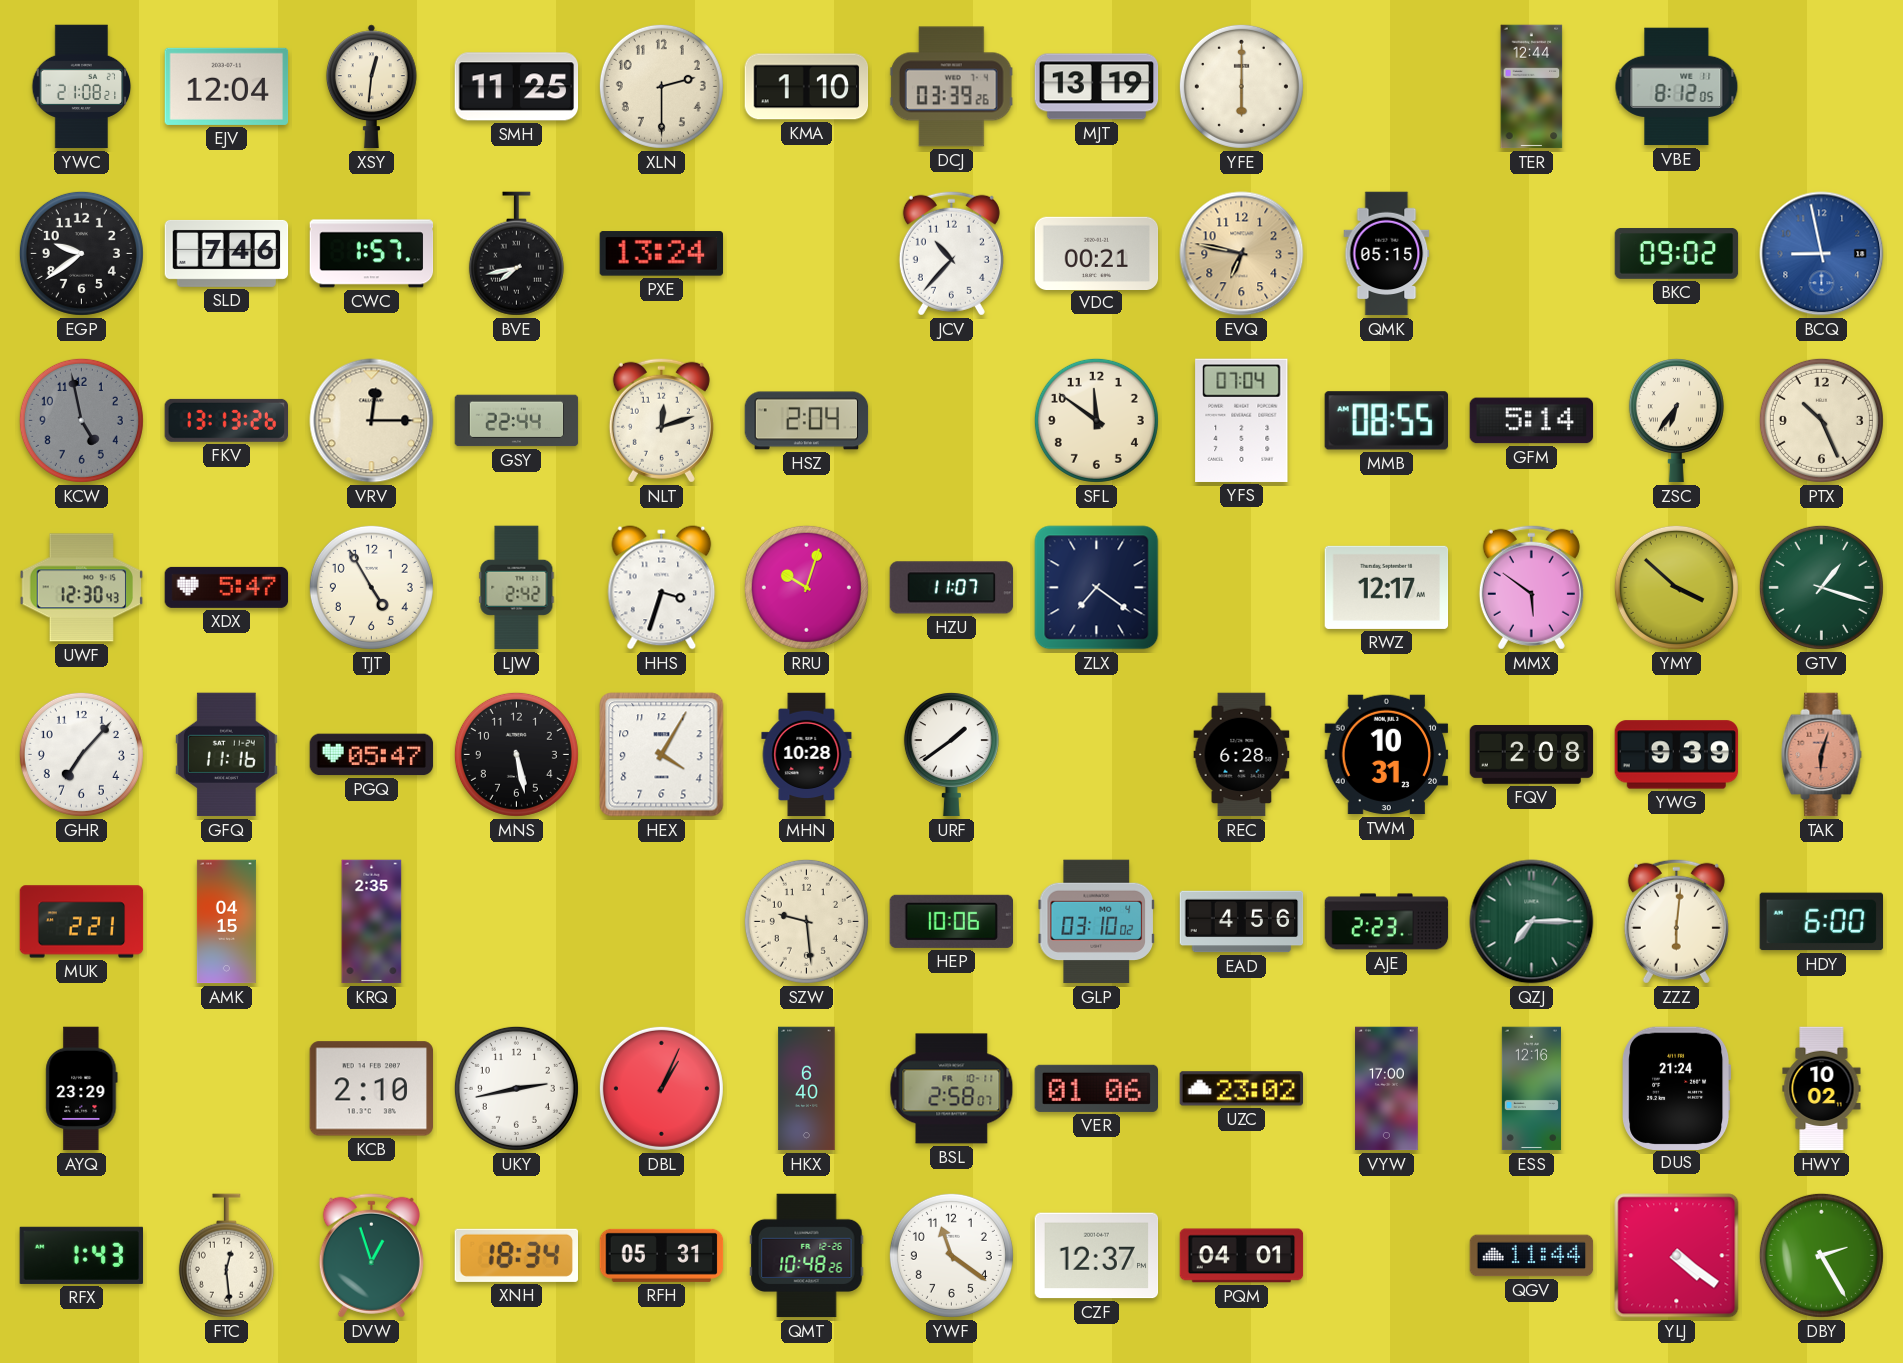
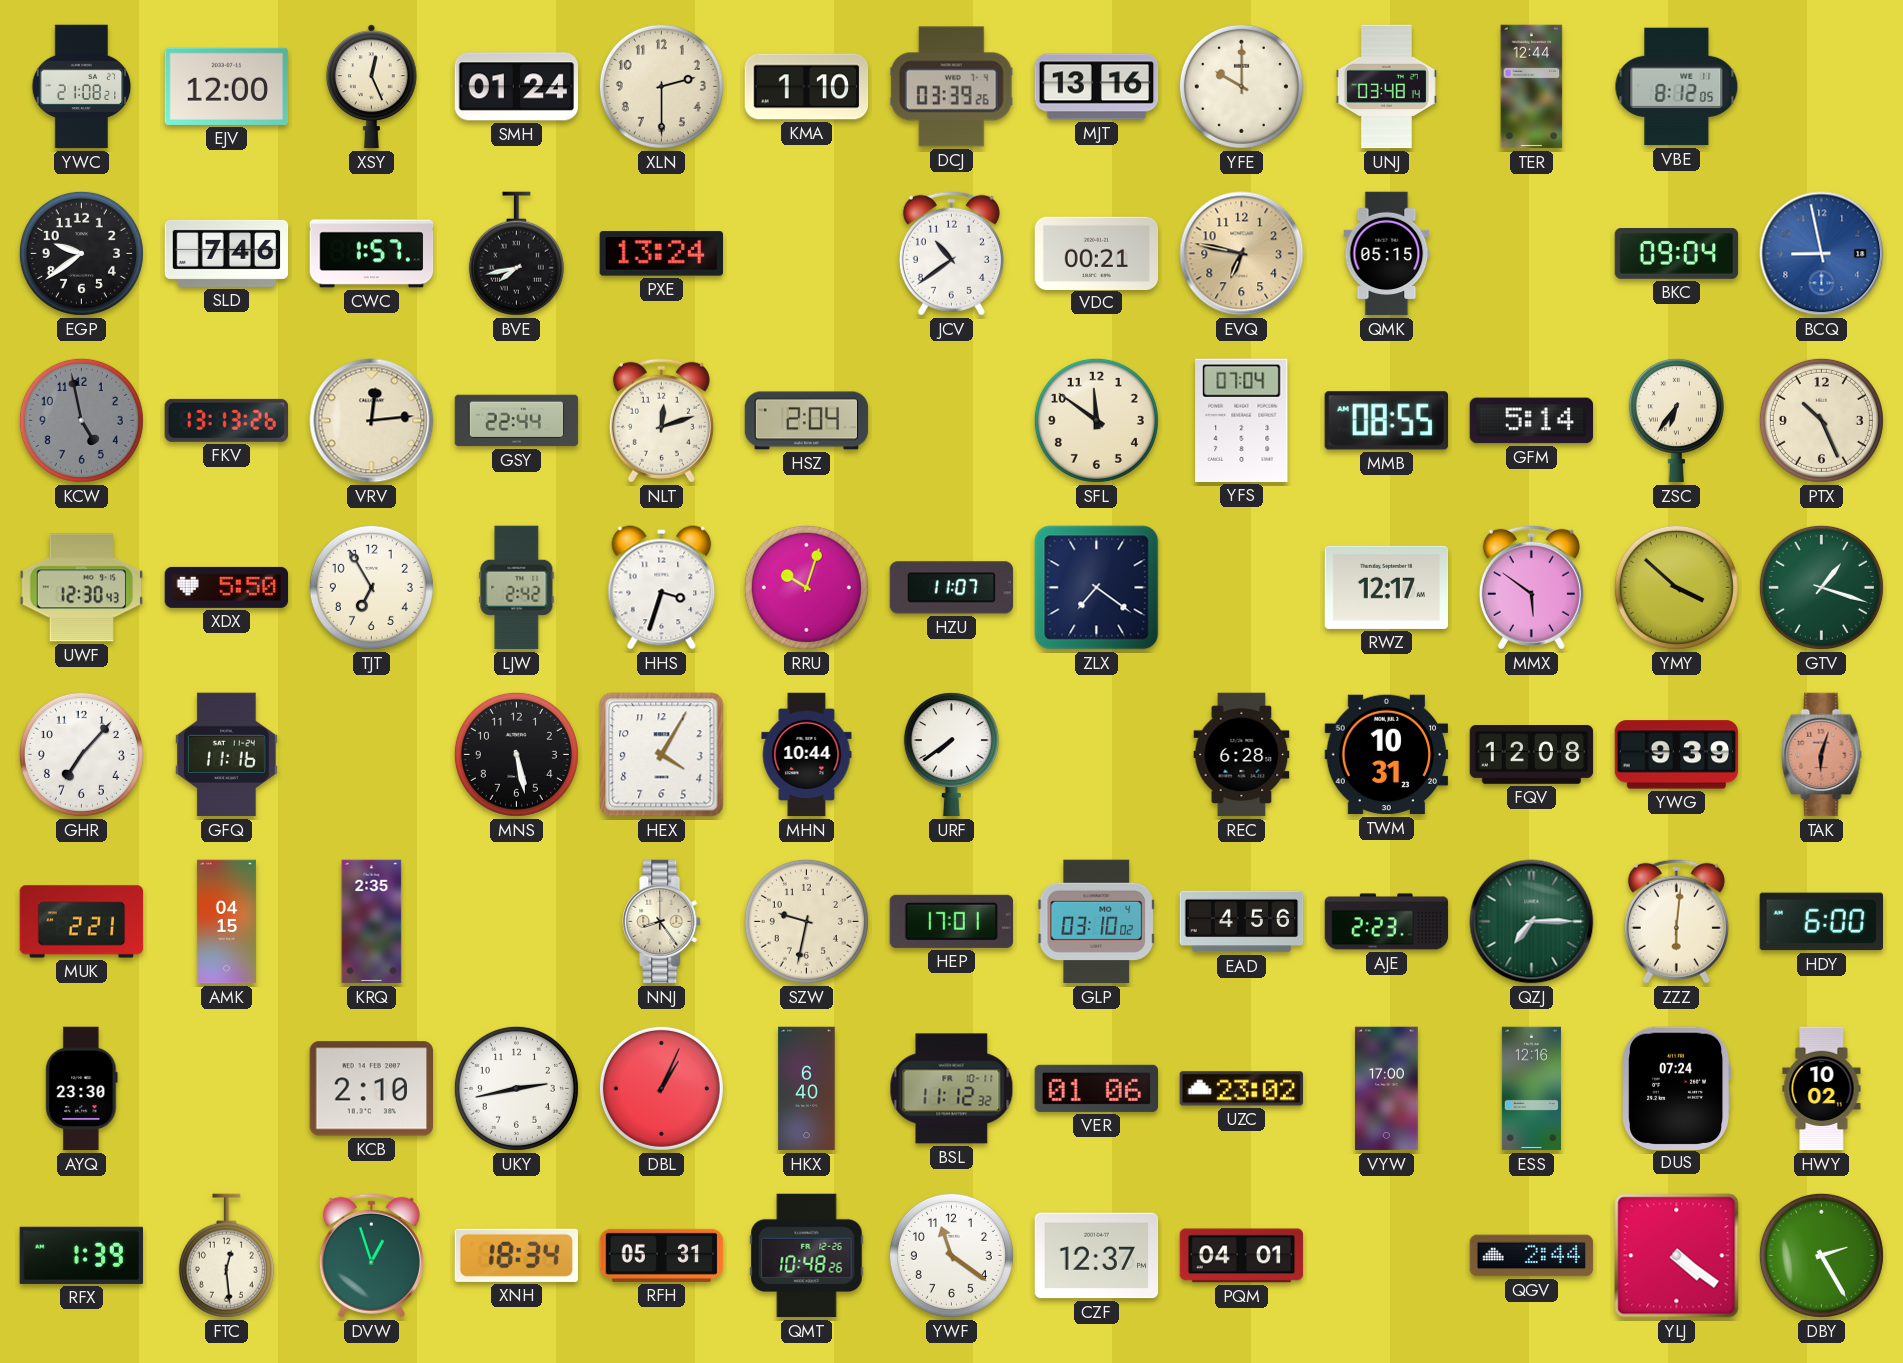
EJV: 12:04 -> 12:00 (227, 86)
XSY: 12:31 -> 12:26 (371, 87)
SMH: 11:25 -> 01:24 (517, 87)
MJT: 13:19 -> 13:16 (1097, 87)
YFE: 6:00 -> 10:00 (1241, 86)
UNJ: none -> 03:48 (1386, 87)
JCV: 10:37 -> 10:39 (951, 253)
BKC: 09:02 -> 09:04 (1677, 254)
VRV: 12:15 -> 12:14 (372, 421)
XDX: 5:47 -> 5:50 (227, 587)
TJT: 4:55 -> 6:55 (371, 587)
PGQ: 05:47 -> none (372, 755)
MHN: 10:28 -> 10:44 (807, 755)
URF: 1:39 -> 7:39 (951, 755)
FQV: 2:08 -> 12:08 (1532, 755)
NNJ: none -> 8:24 (662, 922)
SZW: 9:29 -> 9:32 (806, 921)
HEP: 10:06 -> 17:01 (951, 921)
AYQ: 23:29 -> 23:30 (82, 1089)
BSL: 2:58 -> 11:12 (952, 1089)
DUS: 21:24 -> 07:24 (1677, 1088)
RFX: 1:43 -> 1:39 (81, 1255)
QGV: 11:44 -> 2:44 (1532, 1256)
